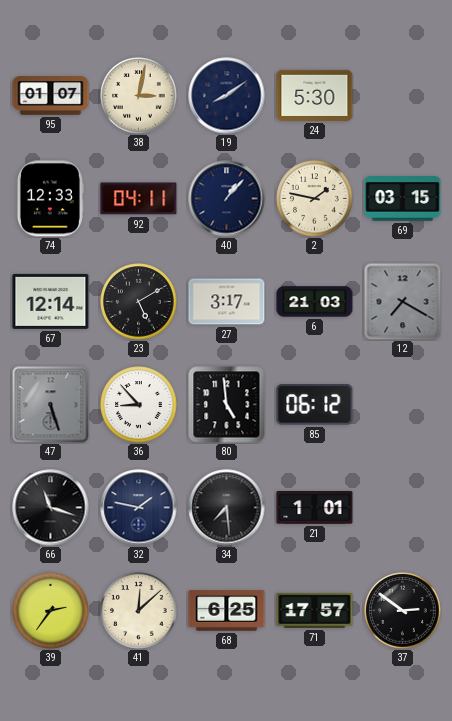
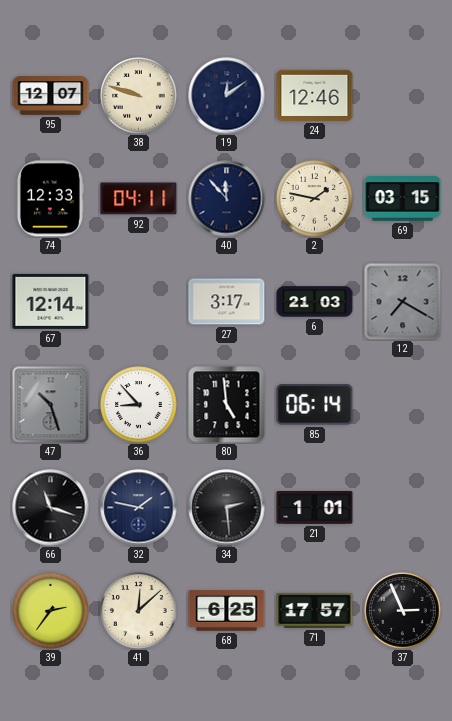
95: 01:07 -> 12:07 (51, 96)
38: 3:02 -> 9:48 (139, 96)
19: 8:09 -> 12:09 (227, 96)
24: 5:30 -> 12:46 (315, 95)
40: 1:07 -> 11:53 (227, 199)
23: 5:10 -> none (139, 302)
47: 5:27 -> 10:27 (51, 405)
85: 06:12 -> 06:14 (315, 405)
34: 7:29 -> 2:29 (227, 508)
37: 2:51 -> 2:56 (403, 611)
